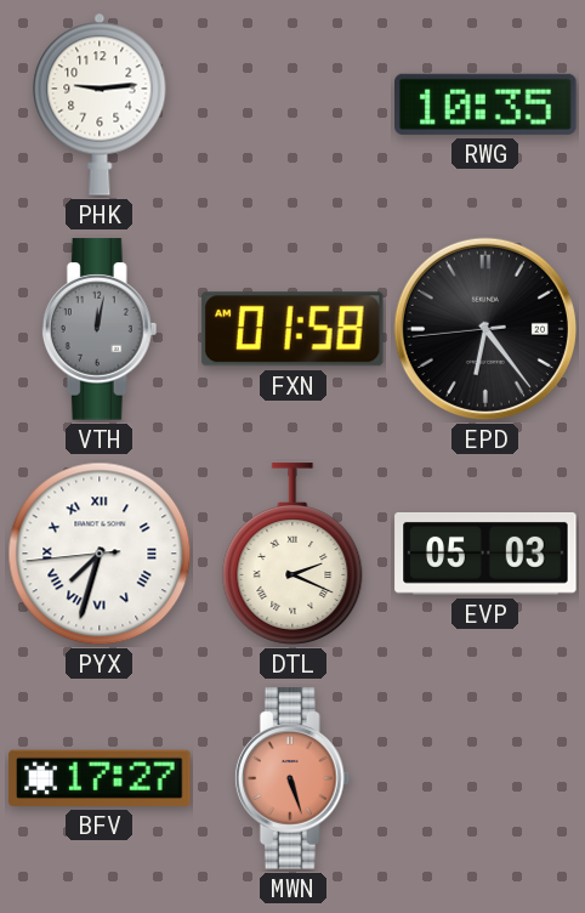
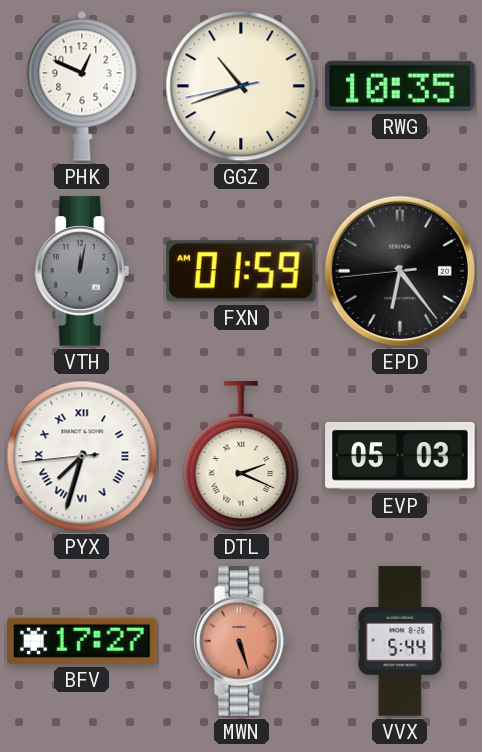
PHK: 9:14 -> 12:49 (82, 86)
GGZ: none -> 10:41 (241, 86)
FXN: 01:58 -> 01:59 (241, 271)
VVX: none -> 5:44 (400, 641)
